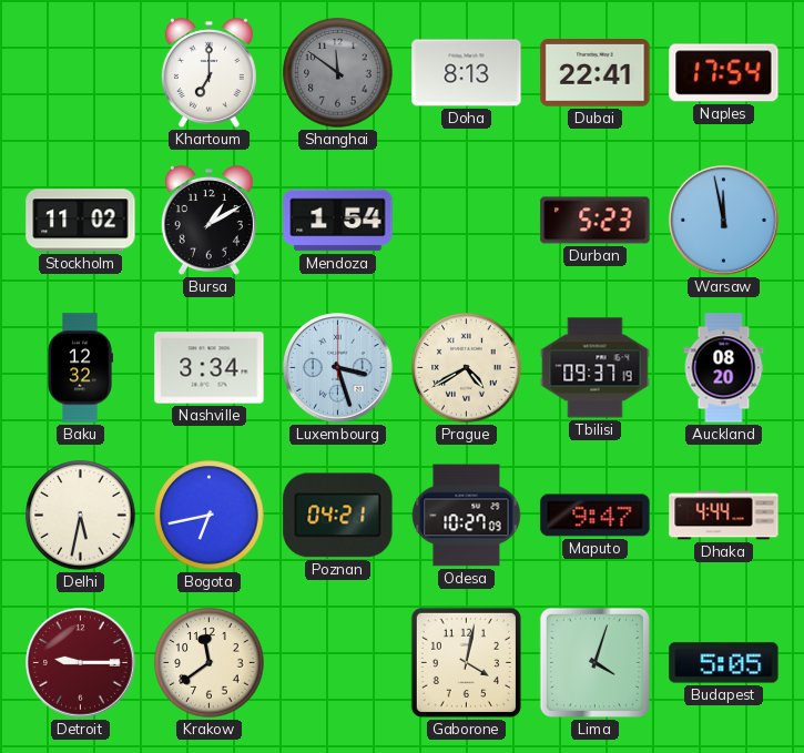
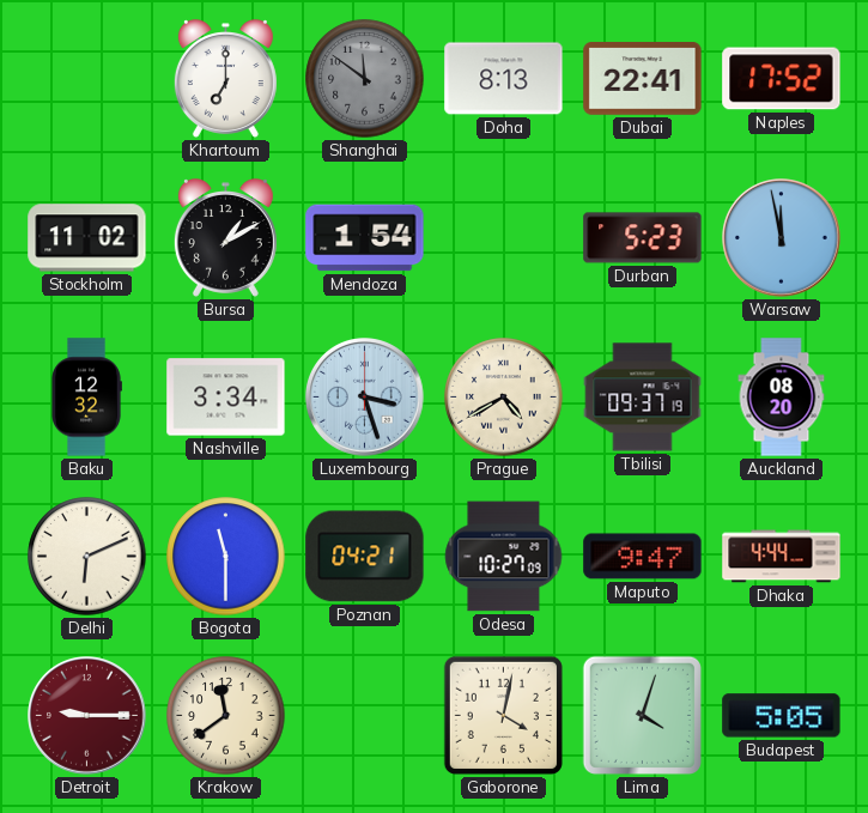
Naples: 17:54 -> 17:52 (782, 79)
Delhi: 5:32 -> 6:11 (87, 557)
Bogota: 6:43 -> 11:30 (226, 557)
